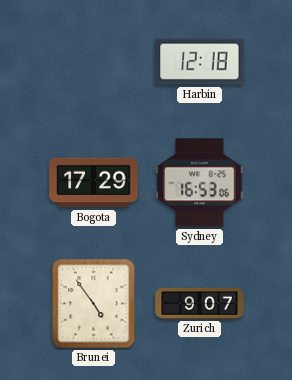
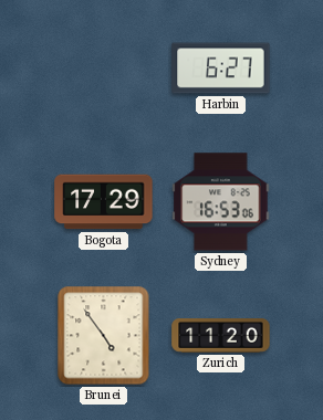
Harbin: 12:18 -> 6:27 (221, 69)
Zurich: 9:07 -> 11:20 (221, 336)
